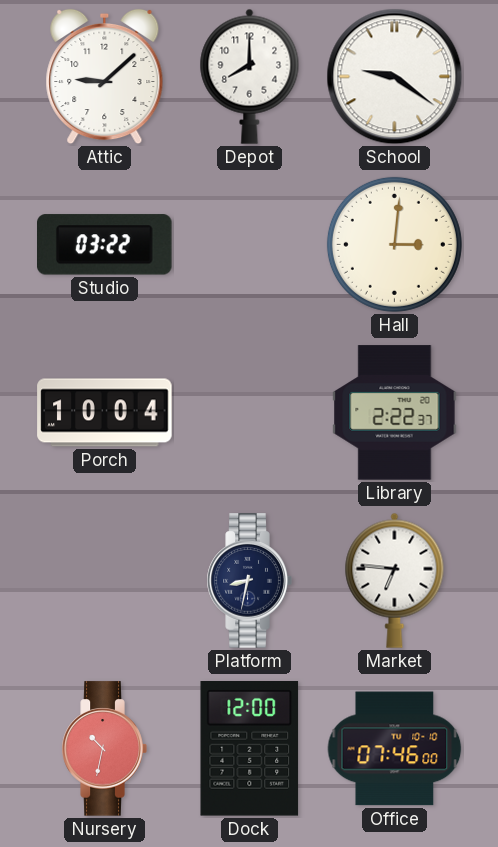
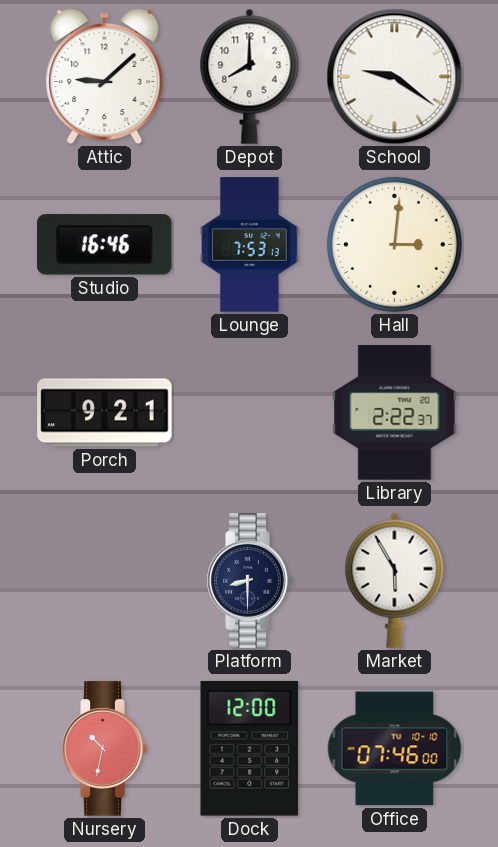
Studio: 03:22 -> 16:46 (105, 245)
Lounge: none -> 7:53 (250, 245)
Porch: 10:04 -> 9:21 (105, 413)
Platform: 8:32 -> 8:30 (249, 581)
Market: 6:46 -> 5:55 (395, 580)
